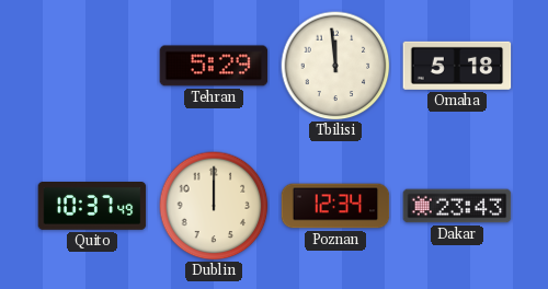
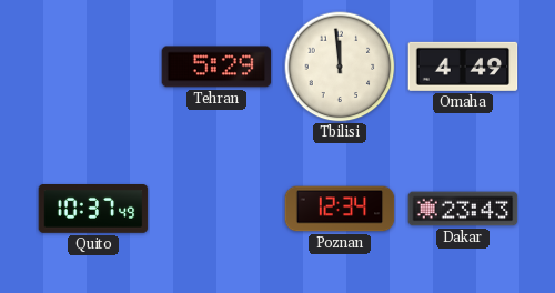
Omaha: 5:18 -> 4:49 (463, 67)
Dublin: 12:00 -> none (214, 206)
